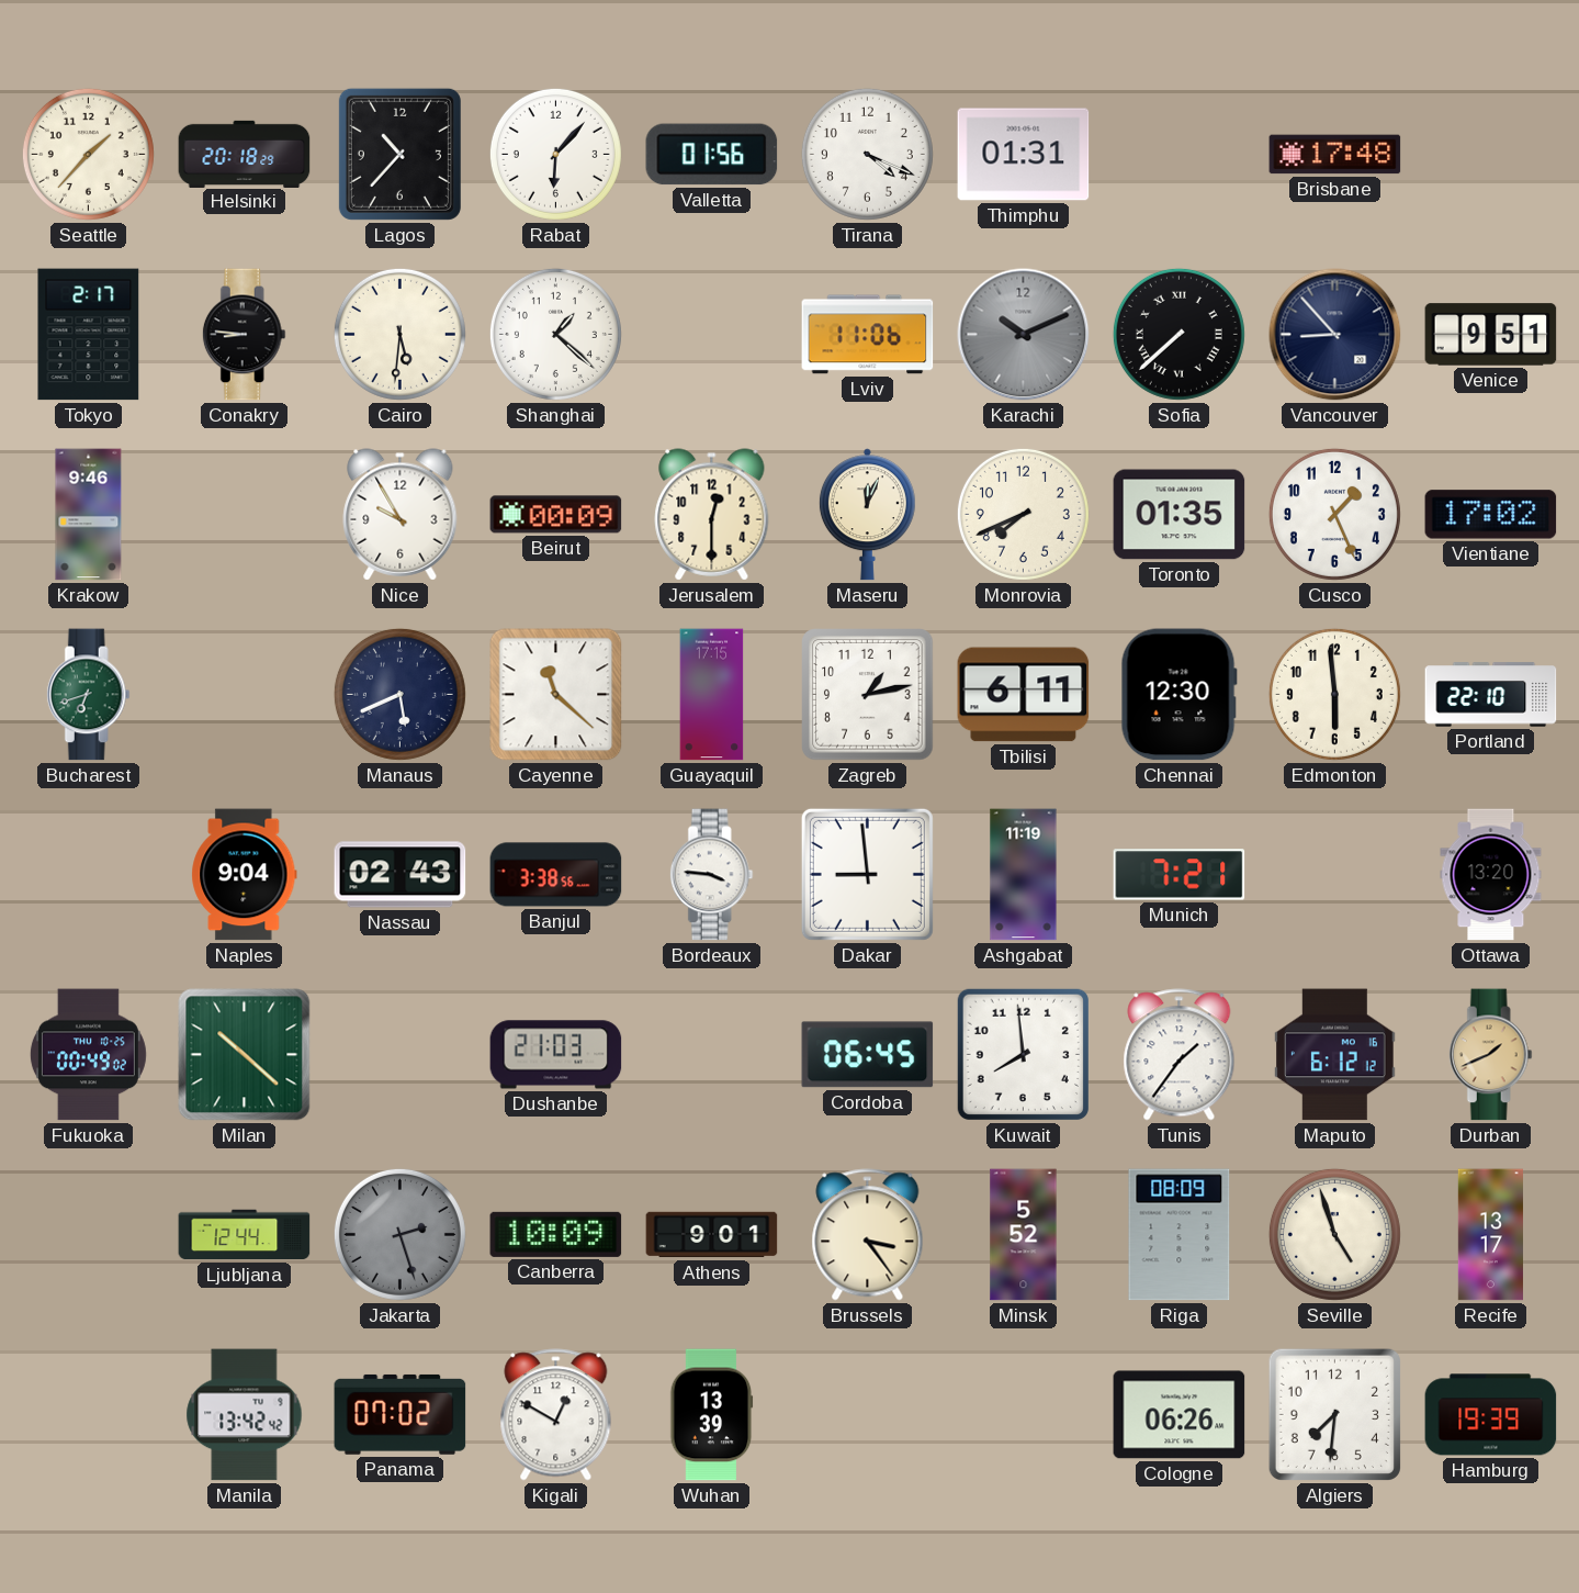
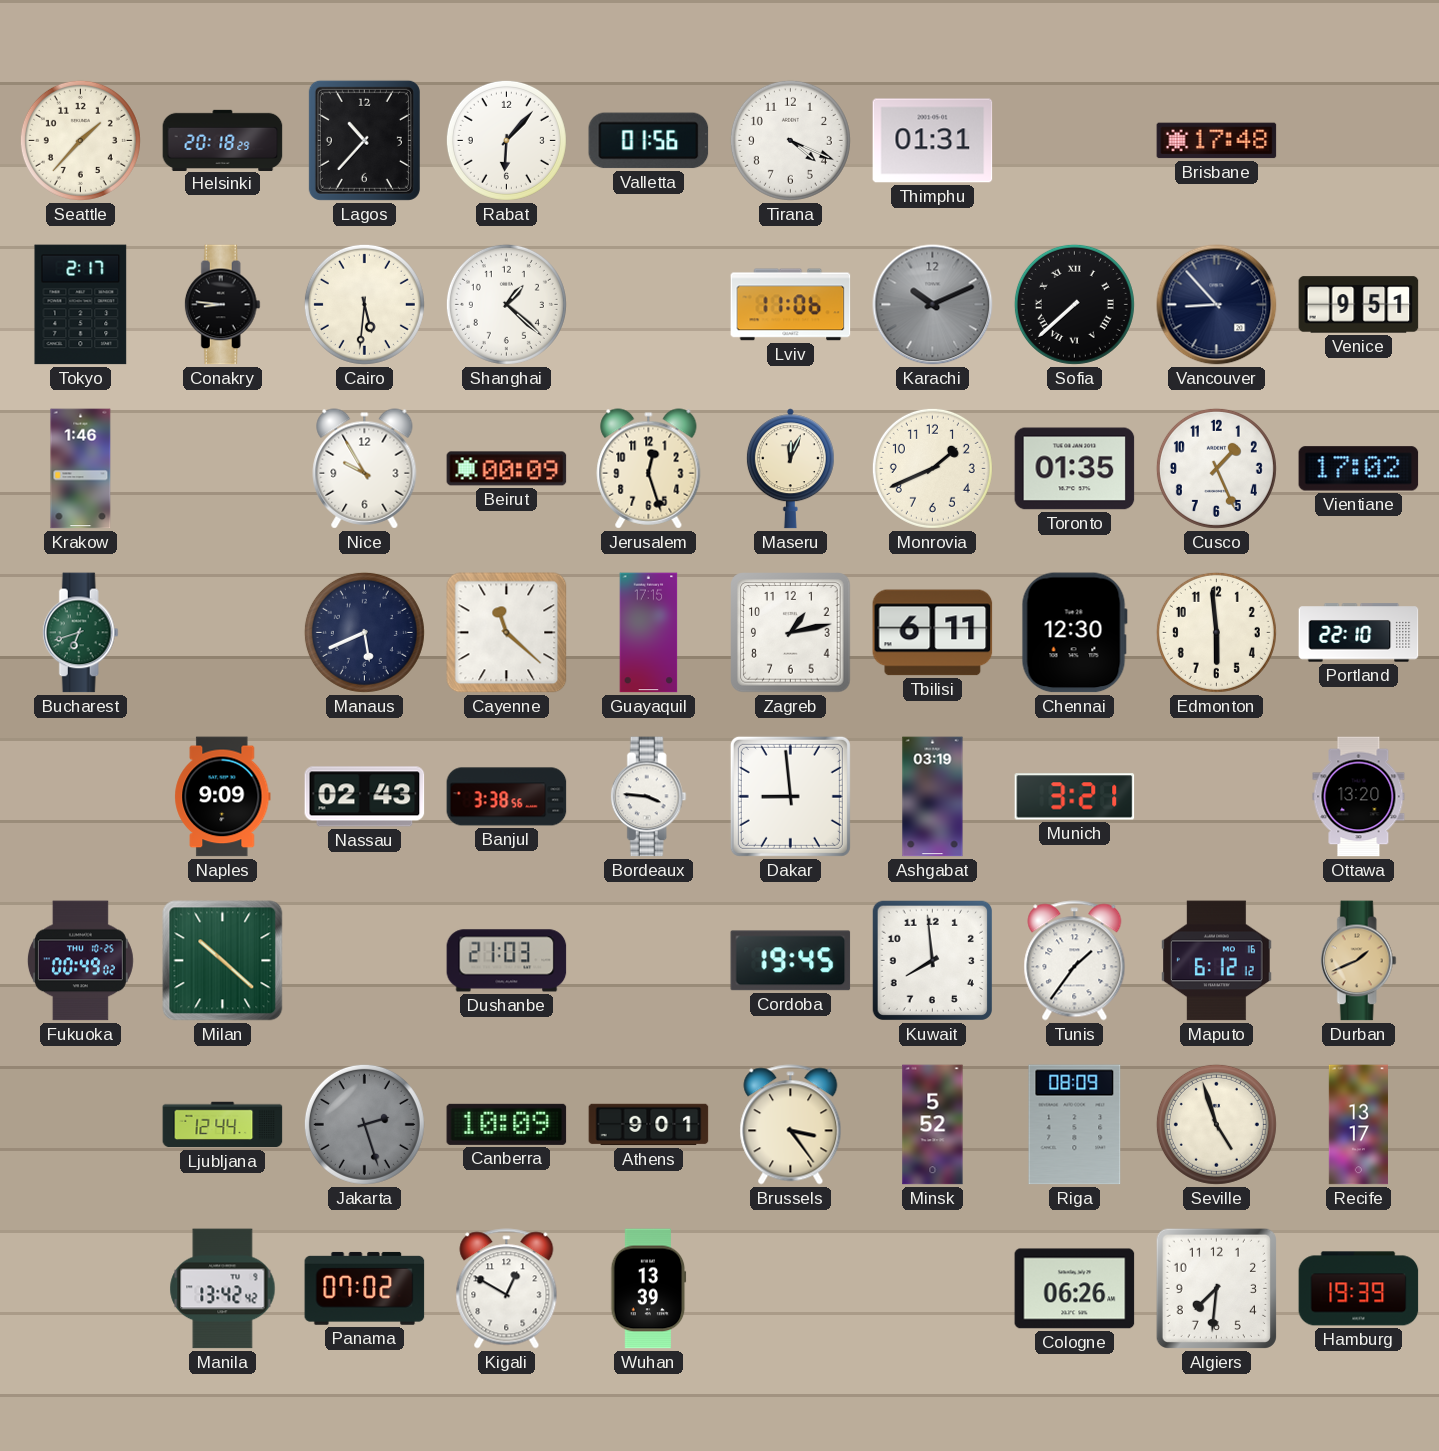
Krakow: 9:46 -> 1:46 (81, 469)
Jerusalem: 12:30 -> 12:27 (649, 469)
Monrovia: 7:41 -> 1:41 (932, 468)
Naples: 9:04 -> 9:09 (223, 797)
Ashgabat: 11:19 -> 03:19 (933, 797)
Munich: 7:21 -> 3:21 (1075, 797)
Cordoba: 06:45 -> 19:45 (791, 961)
